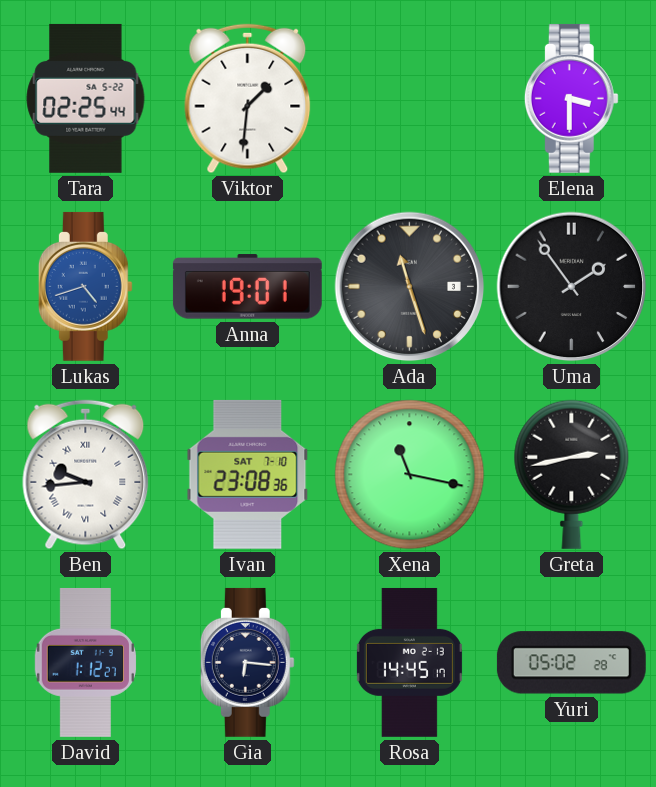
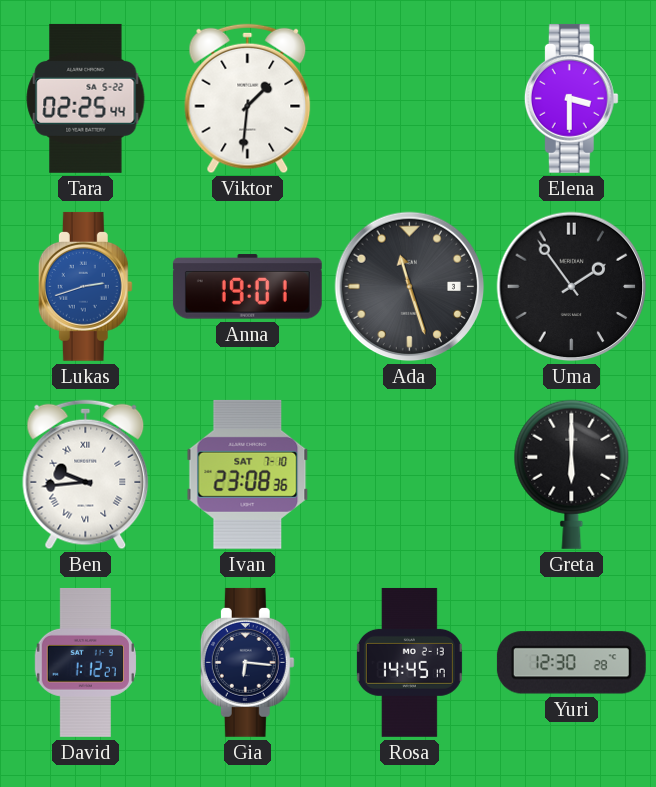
Lukas: 4:42 -> 2:42 (85, 286)
Xena: 11:17 -> none (410, 475)
Greta: 2:43 -> 6:00 (572, 474)
Yuri: 05:02 -> 12:30 (571, 663)
